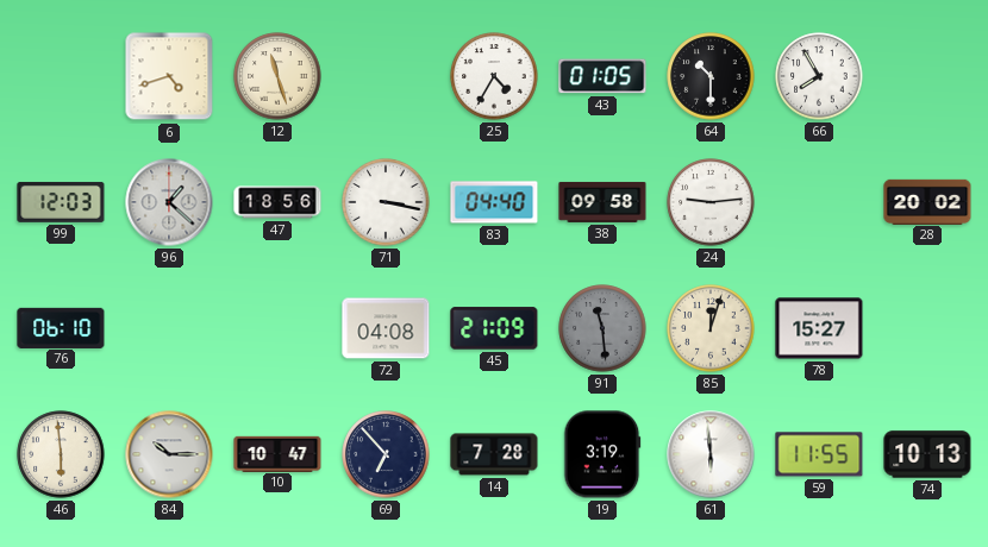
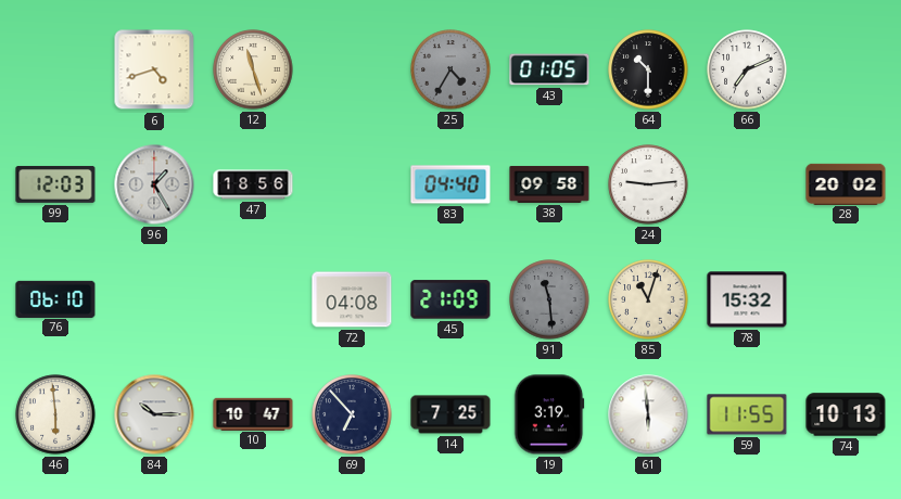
25 dial: white -> grey (451, 69)
66: 7:55 -> 7:11 (747, 69)
96: 1:22 -> 1:25 (154, 184)
71: 3:17 -> none (386, 202)
85: 12:03 -> 11:03 (648, 299)
78: 15:27 -> 15:32 (747, 299)
14: 7:28 -> 7:25 (451, 414)
